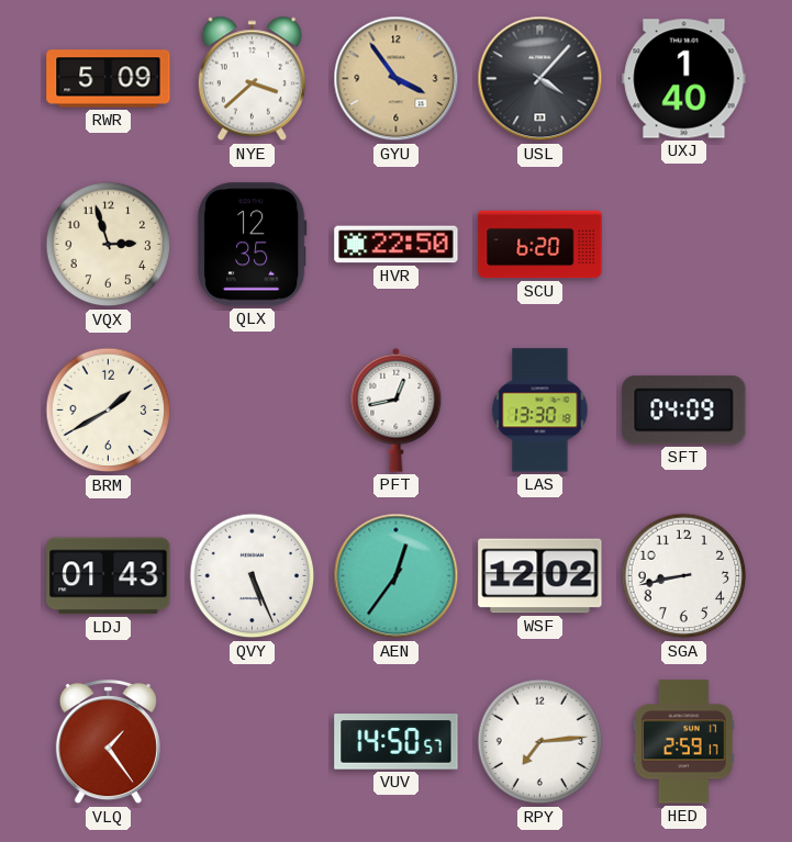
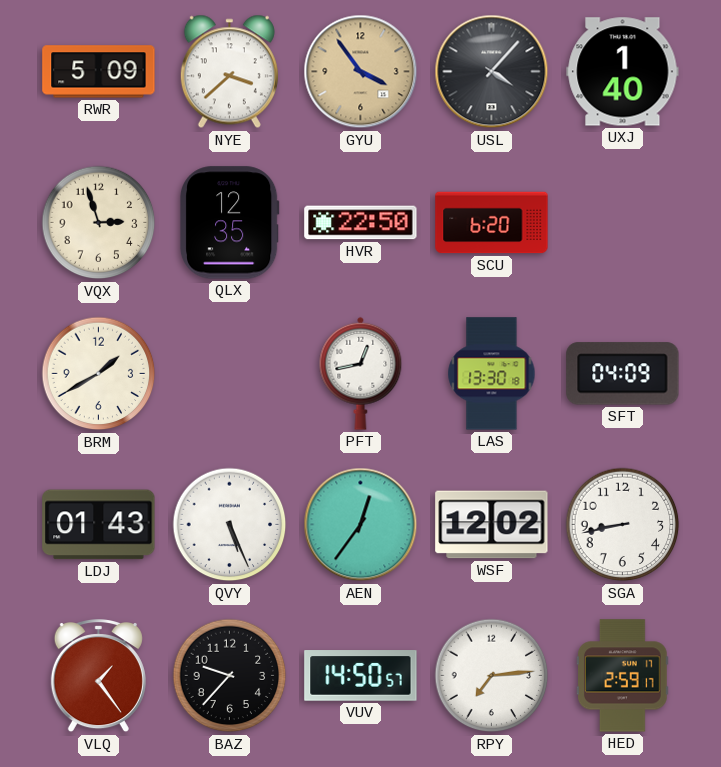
BAZ: none -> 9:37 (230, 676)
